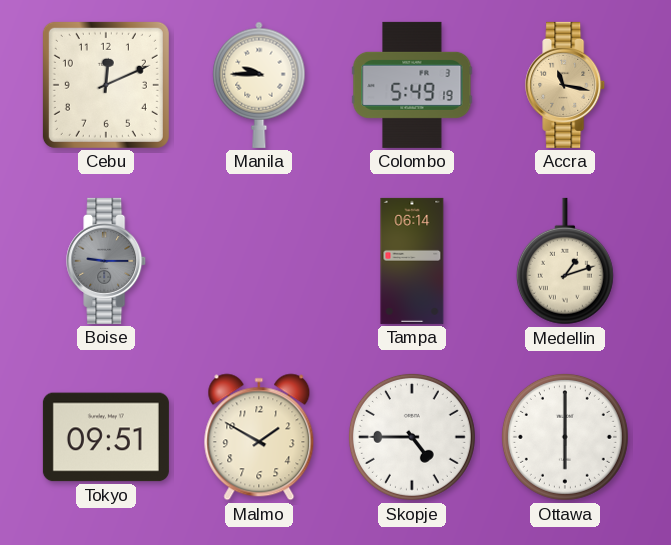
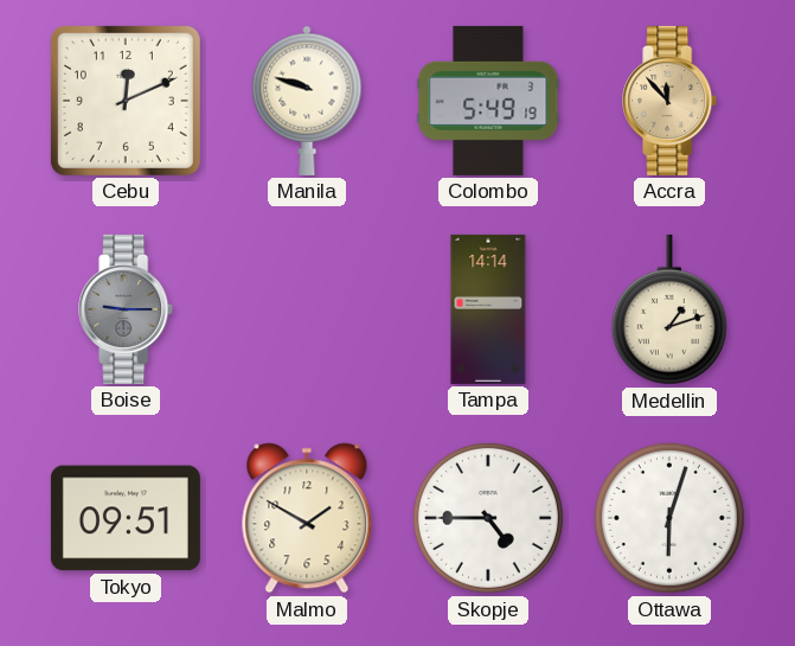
Manila: 9:45 -> 9:48 (307, 101)
Accra: 11:17 -> 11:53 (671, 101)
Tampa: 06:14 -> 14:14 (488, 309)
Ottawa: 6:00 -> 6:03 (669, 518)
